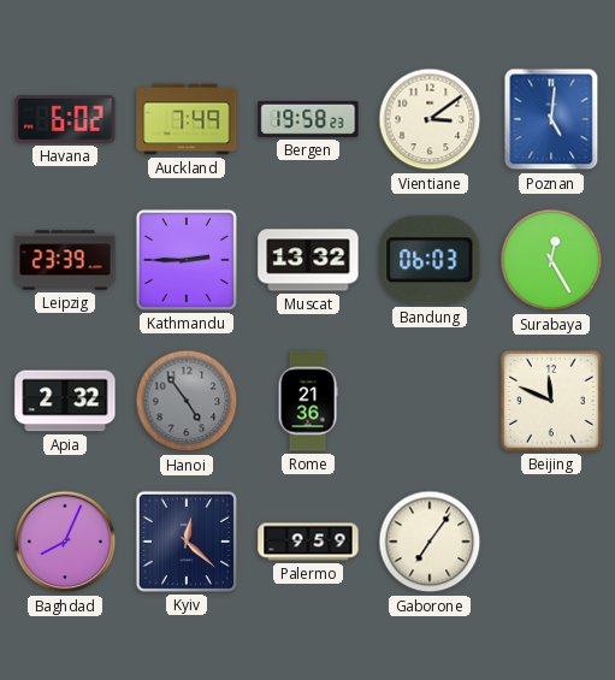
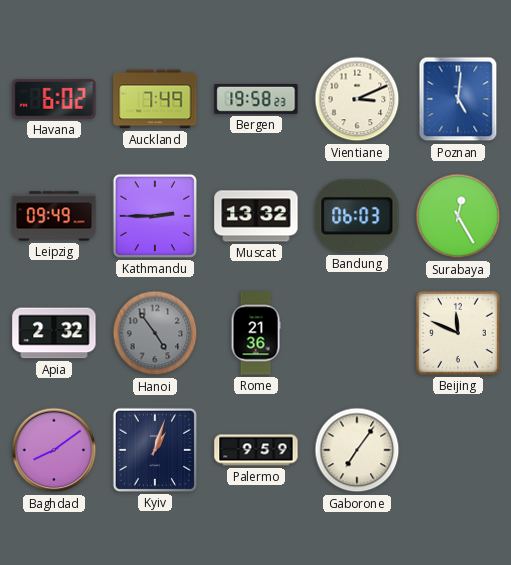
Vientiane: 3:09 -> 3:11 (357, 99)
Leipzig: 23:39 -> 09:49 (54, 216)
Baghdad: 8:04 -> 8:09 (54, 450)
Kyiv: 12:22 -> 1:03 (155, 450)
